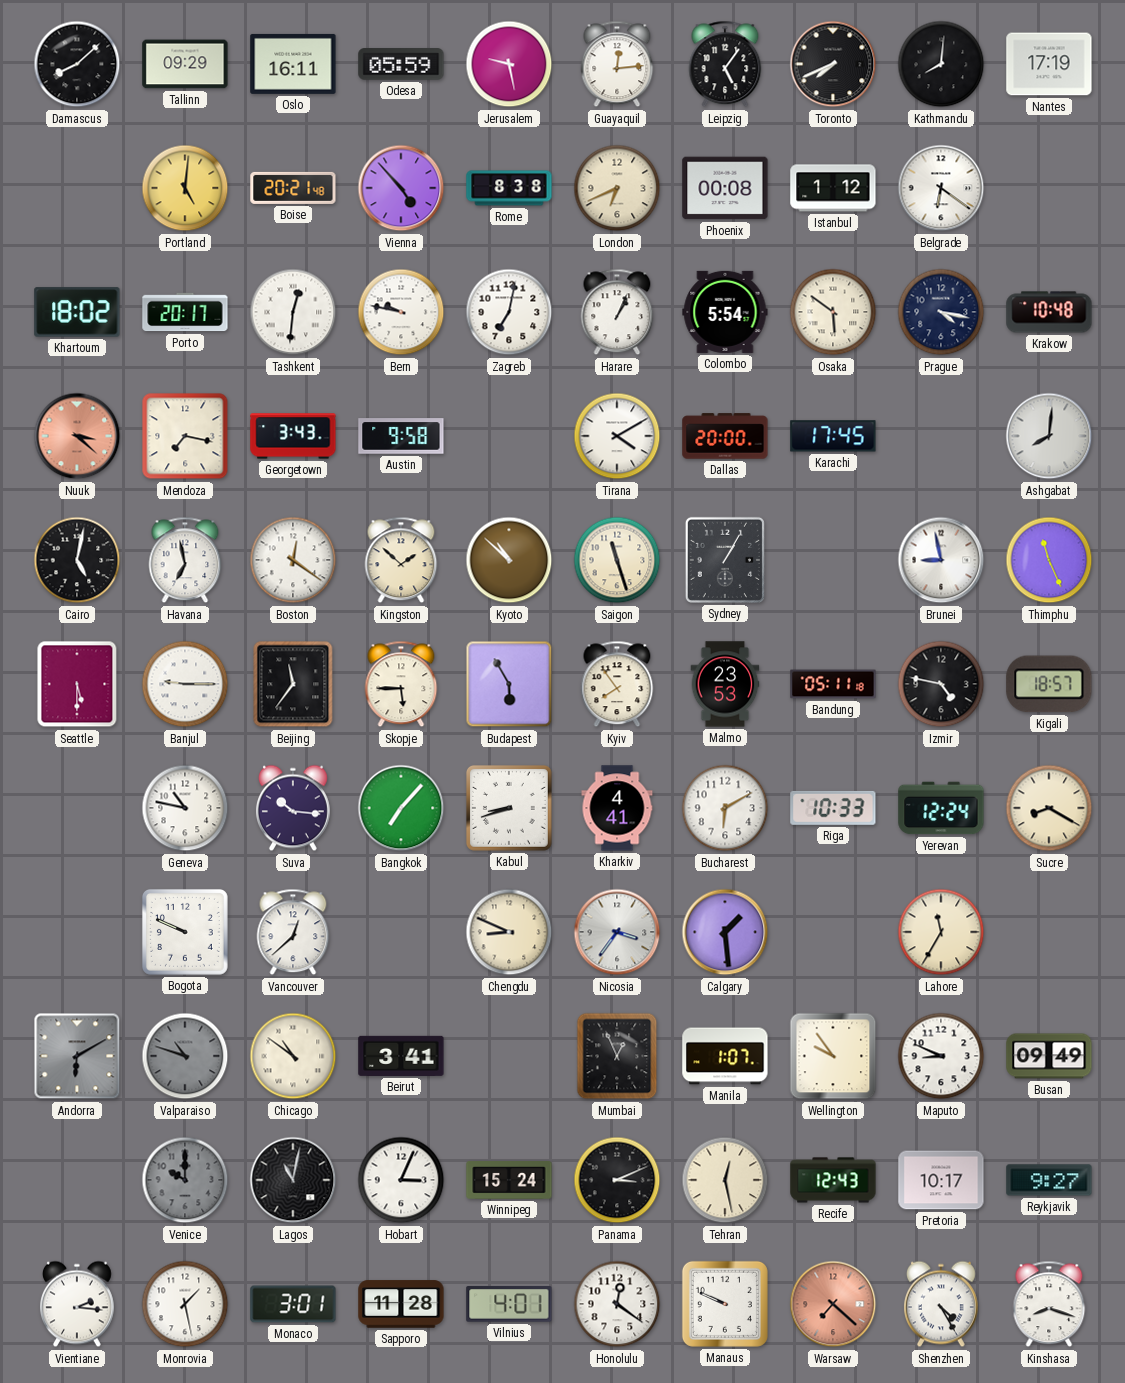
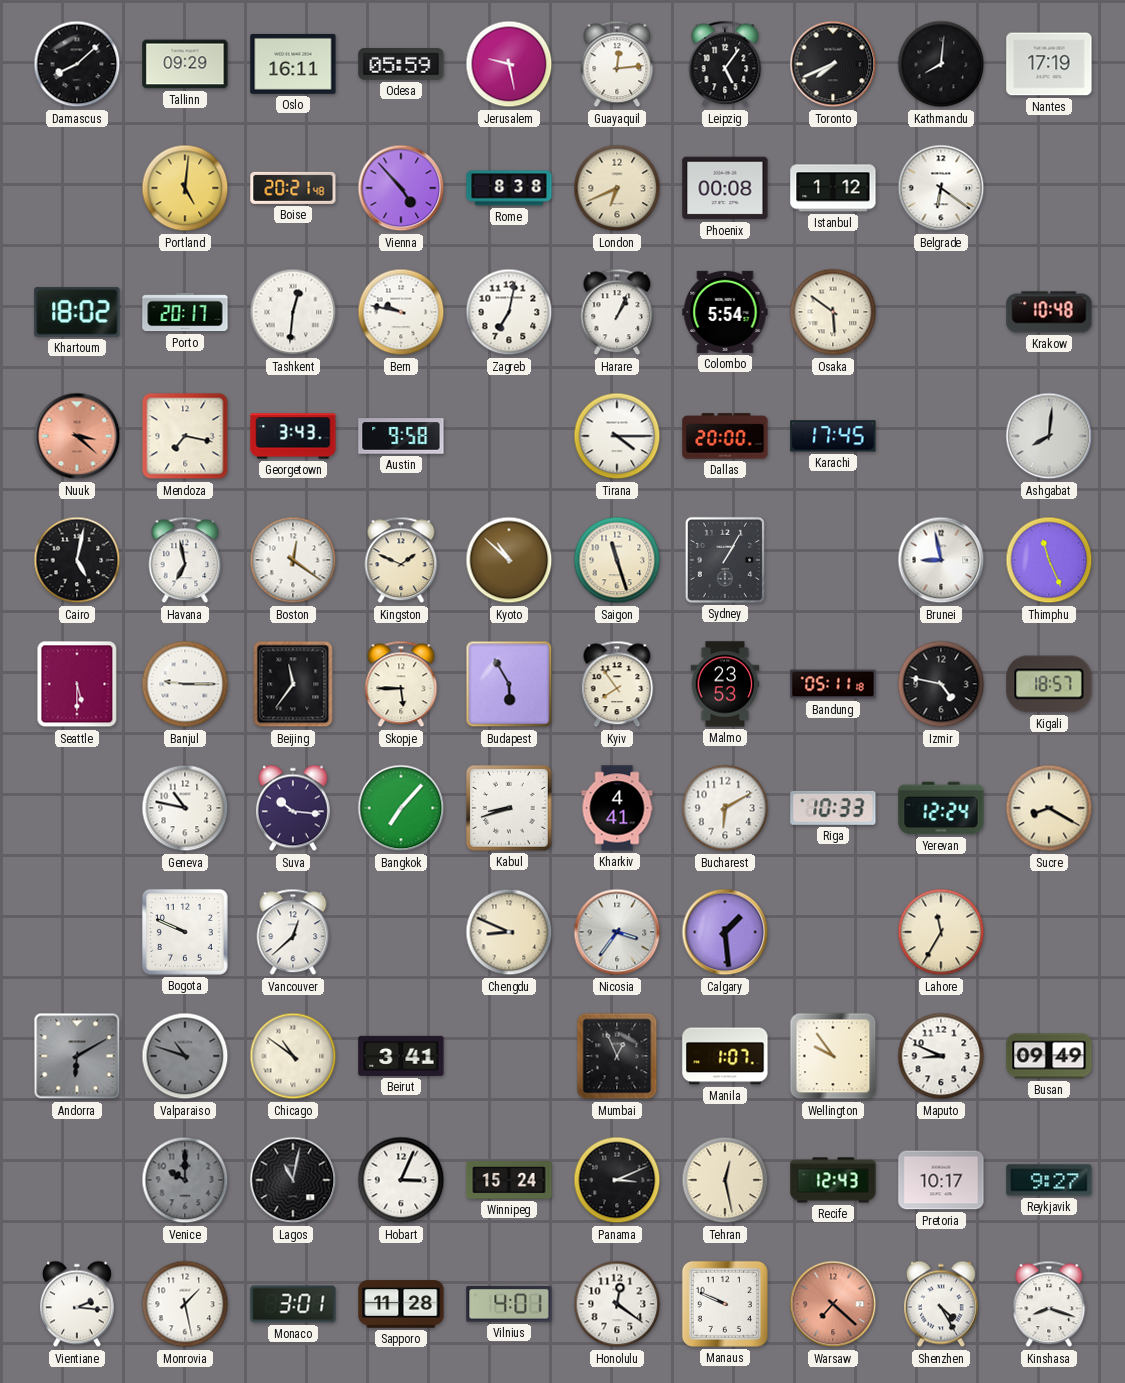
Prague: 4:17 -> none (941, 312)
Tirana: 4:10 -> 4:15 (617, 436)
Kingston: 1:52 -> 1:49 (401, 560)
